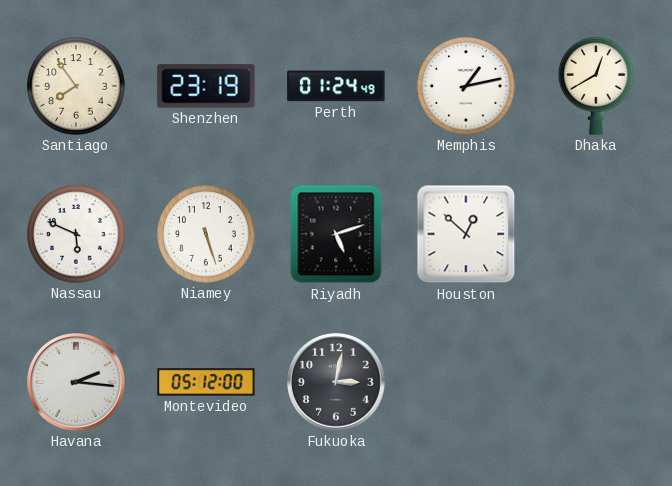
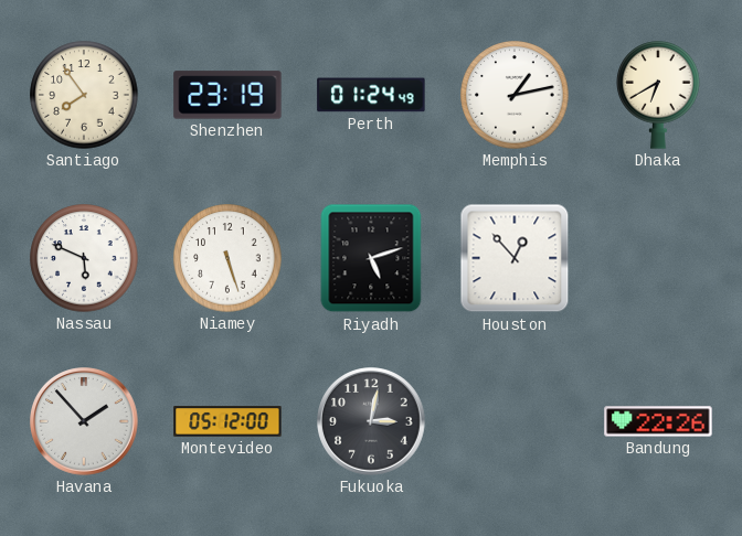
Dhaka: 12:40 -> 6:40 (658, 95)
Houston: 12:52 -> 12:53 (515, 258)
Havana: 2:16 -> 1:53 (85, 422)
Bandung: none -> 22:26 (658, 421)
